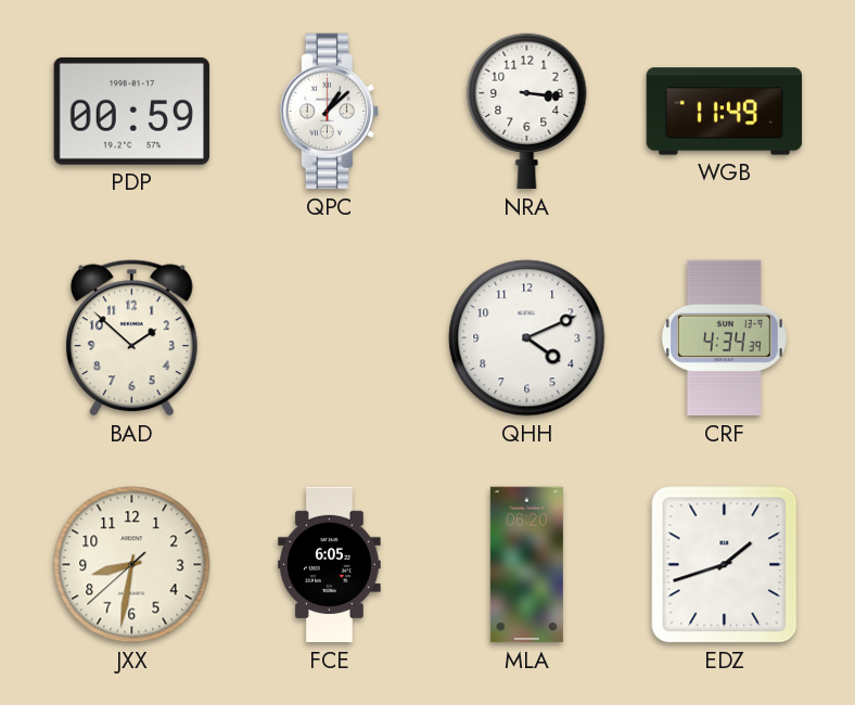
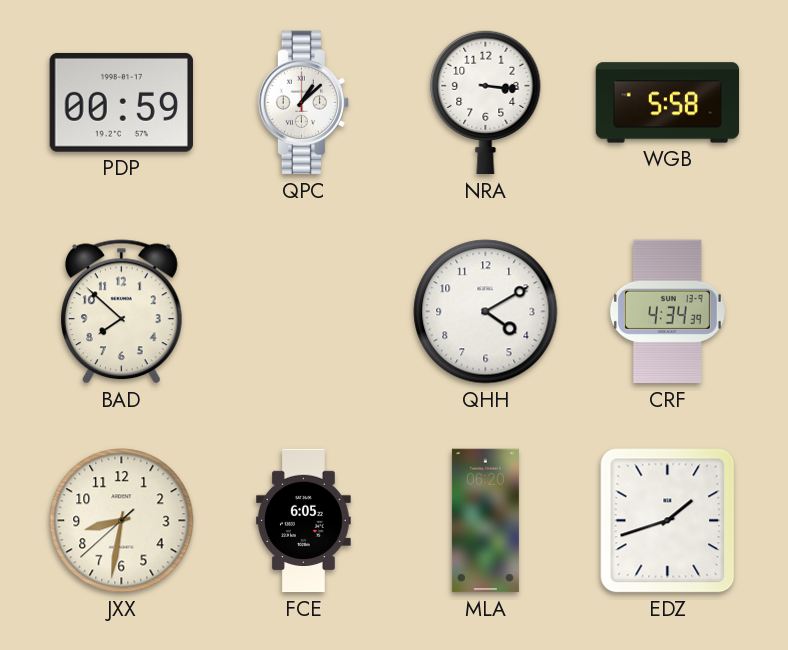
WGB: 11:49 -> 5:58 (668, 103)
BAD: 1:52 -> 7:52 (121, 312)
QHH: 4:11 -> 4:10 (486, 312)
